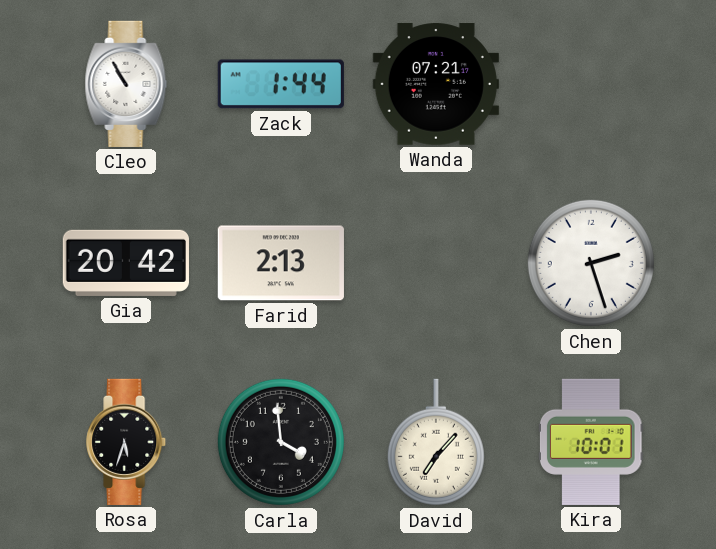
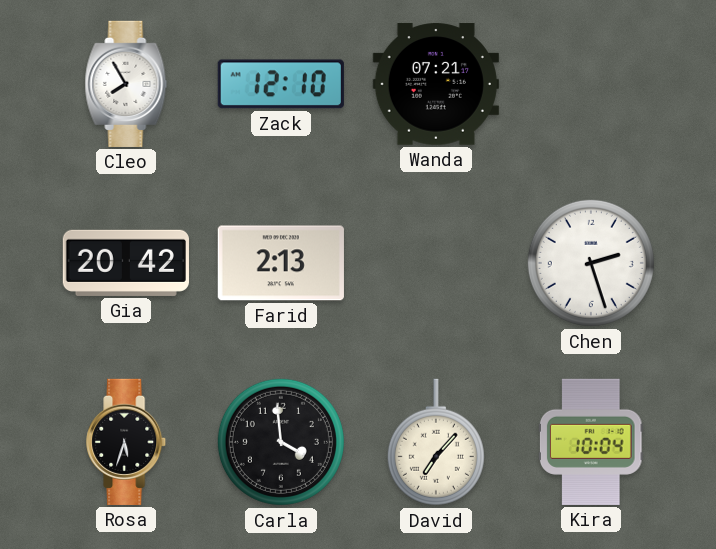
Cleo: 10:55 -> 7:55 (126, 84)
Zack: 1:44 -> 12:10 (281, 84)
Kira: 10:01 -> 10:04 (591, 442)
